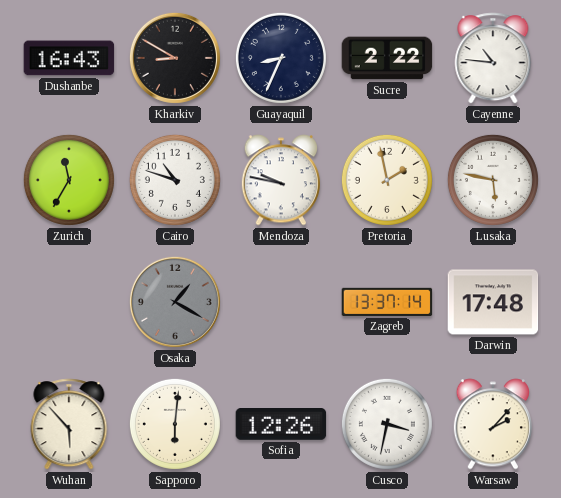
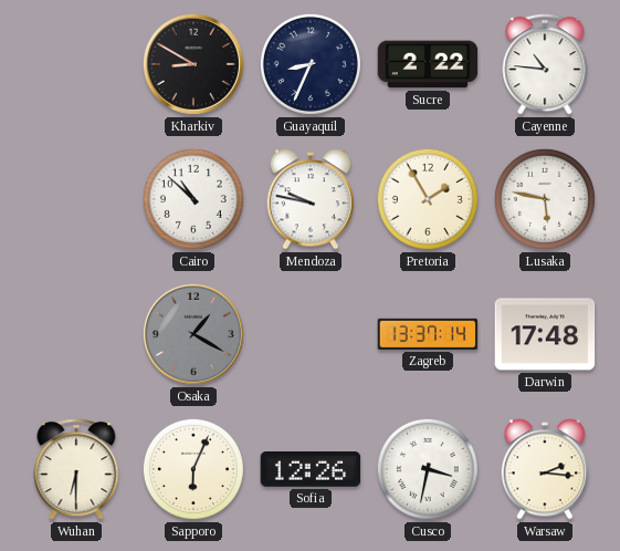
Dushanbe: 16:43 -> none (69, 58)
Zurich: 11:35 -> none (69, 180)
Cairo: 10:48 -> 10:52 (193, 199)
Pretoria: 1:58 -> 1:55 (428, 199)
Wuhan: 5:53 -> 6:30 (76, 469)
Sapporo: 6:01 -> 6:04 (193, 469)
Warsaw: 2:07 -> 2:16 (544, 469)
